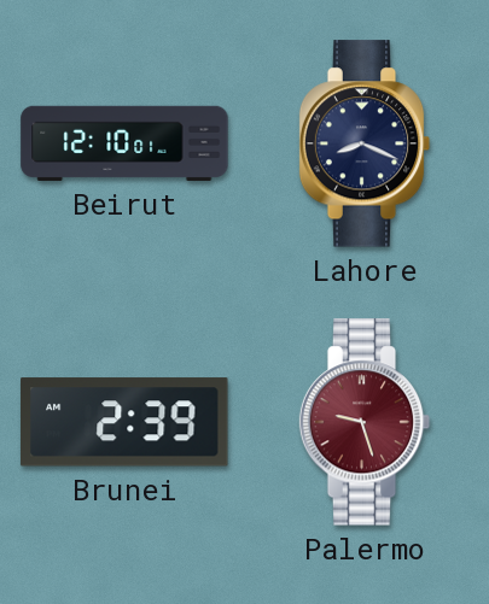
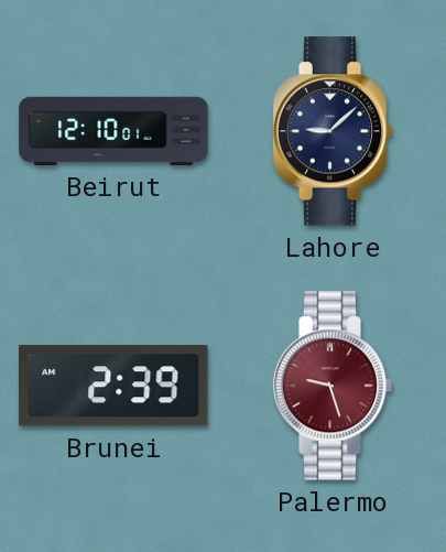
Lahore: 8:19 -> 9:08 (333, 131)
